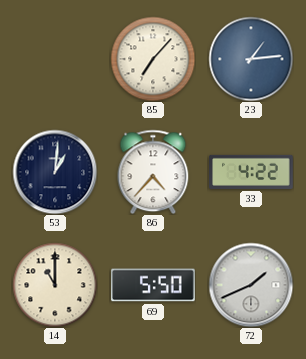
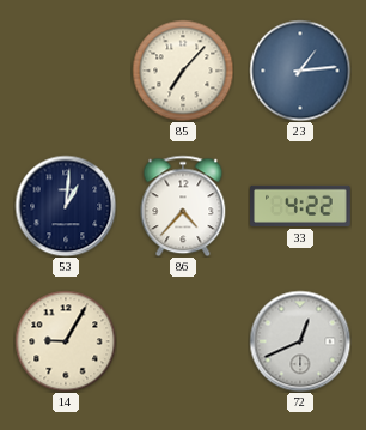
14: 11:00 -> 9:05 (66, 341)
69: 5:50 -> none (153, 285)
72: 1:41 -> 12:41 (300, 341)
